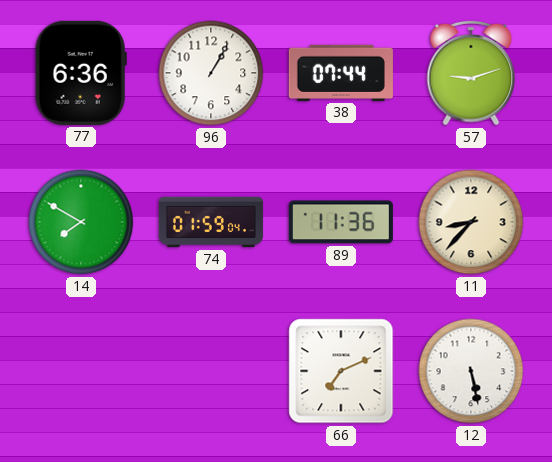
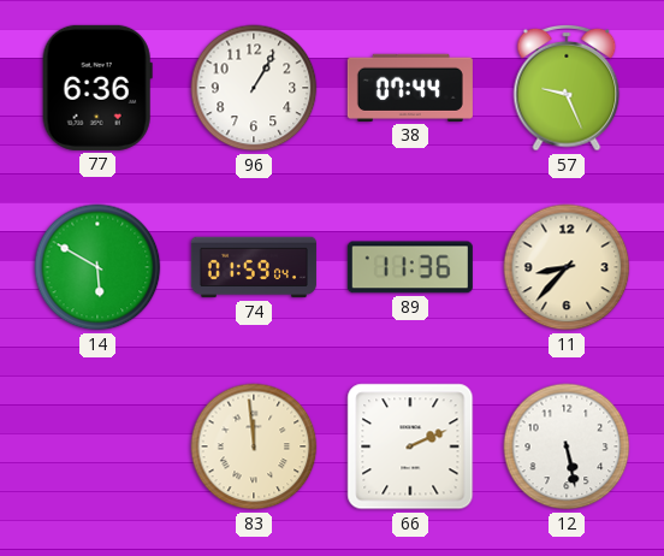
57: 9:12 -> 9:26 (567, 88)
14: 7:50 -> 5:50 (97, 267)
83: none -> 11:59 (254, 446)
66: 7:11 -> 2:11 (410, 446)
